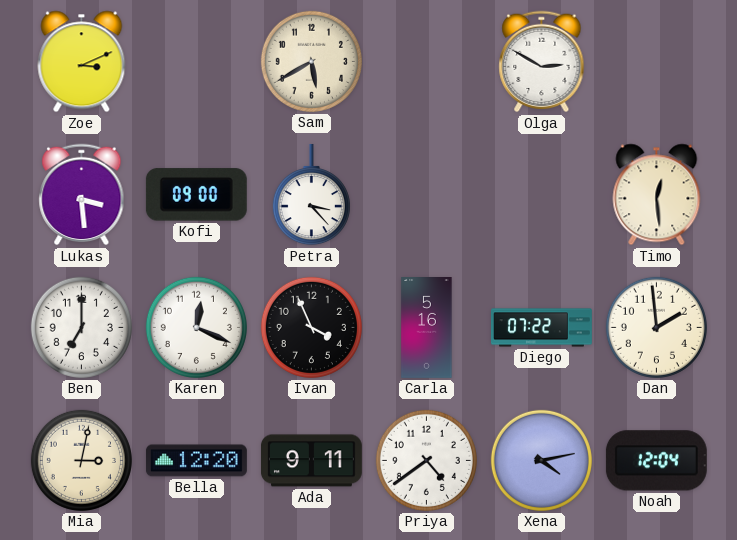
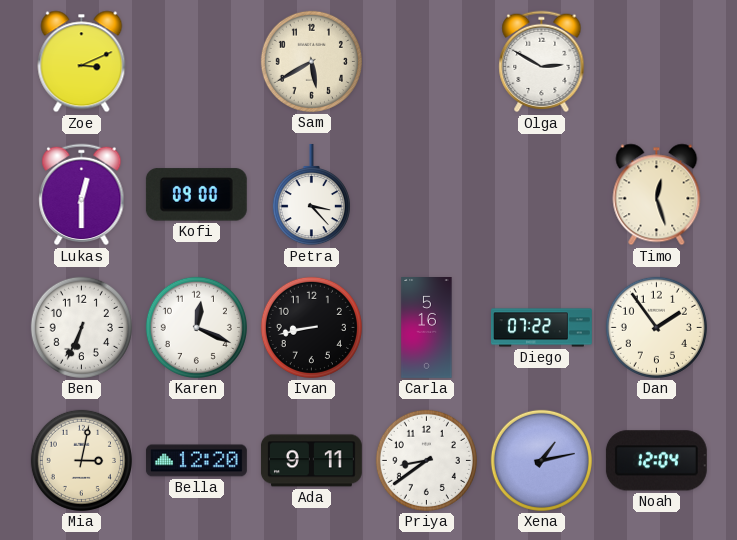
Lukas: 3:29 -> 12:30 (82, 195)
Timo: 12:29 -> 12:27 (657, 195)
Ben: 7:00 -> 6:34 (81, 327)
Ivan: 3:56 -> 8:43 (311, 327)
Dan: 1:59 -> 1:54 (656, 327)
Priya: 4:39 -> 8:39 (426, 460)
Xena: 4:13 -> 1:13 (541, 460)
